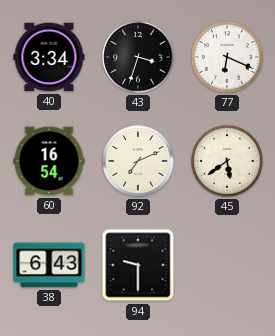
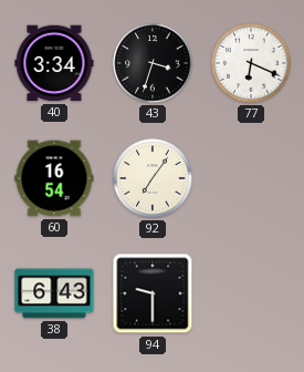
92: 7:11 -> 7:06 (153, 178)
45: 5:39 -> none (227, 161)
